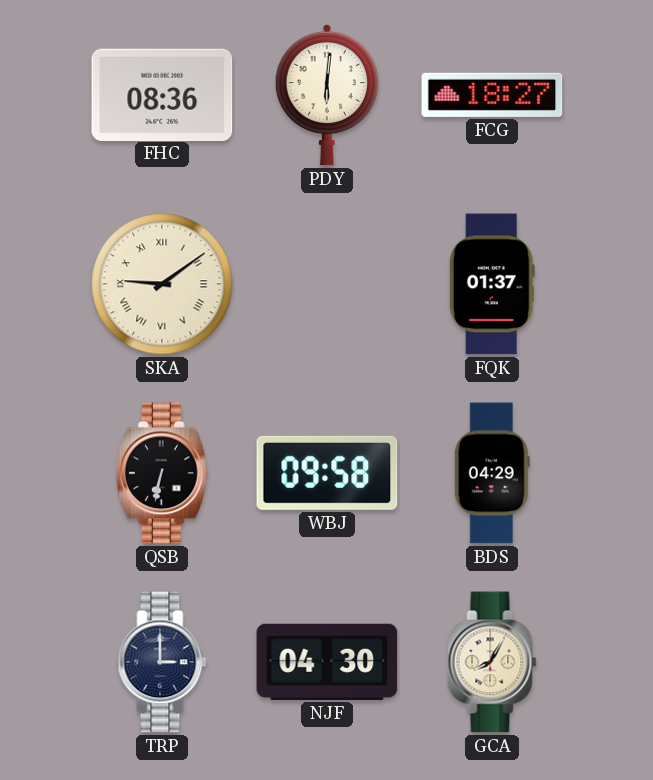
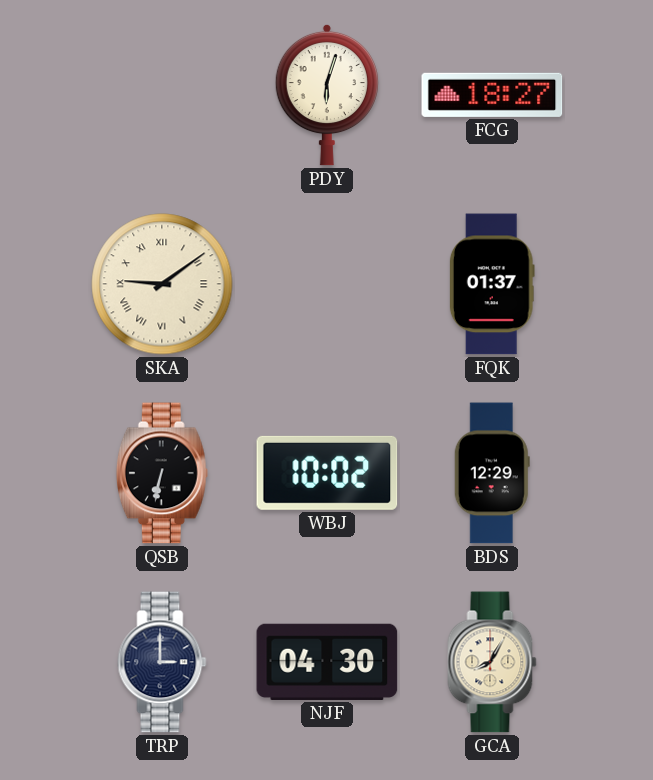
FHC: 08:36 -> none (162, 94)
PDY: 6:01 -> 6:03 (327, 95)
WBJ: 09:58 -> 10:02 (327, 473)
BDS: 04:29 -> 12:29 (492, 473)
